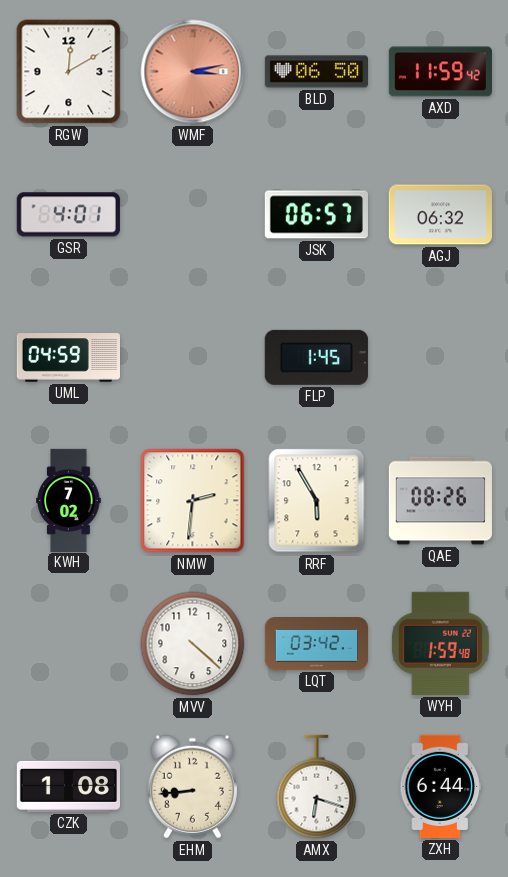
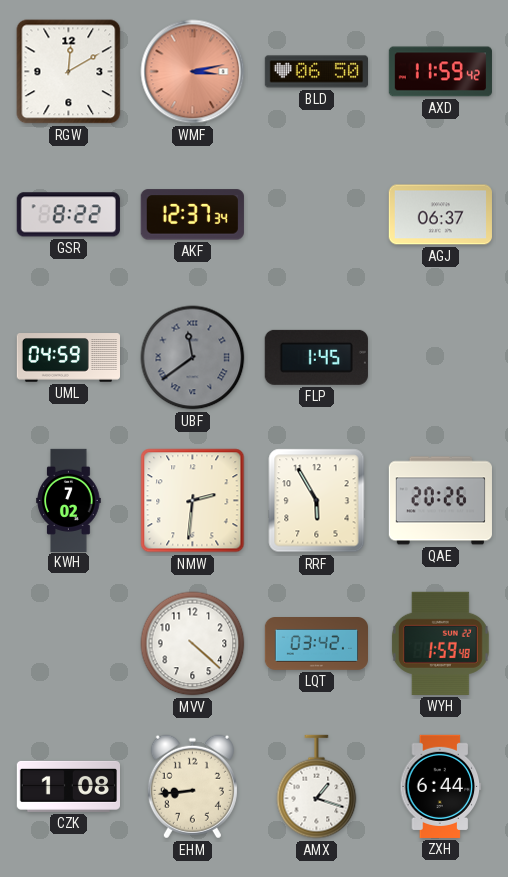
GSR: 4:01 -> 8:22 (68, 215)
AKF: none -> 12:37 (192, 215)
JSK: 06:57 -> none (316, 215)
AGJ: 06:32 -> 06:37 (440, 215)
UBF: none -> 11:39 (193, 358)
QAE: 08:26 -> 20:26 (440, 501)
AMX: 6:18 -> 1:18 (317, 787)
